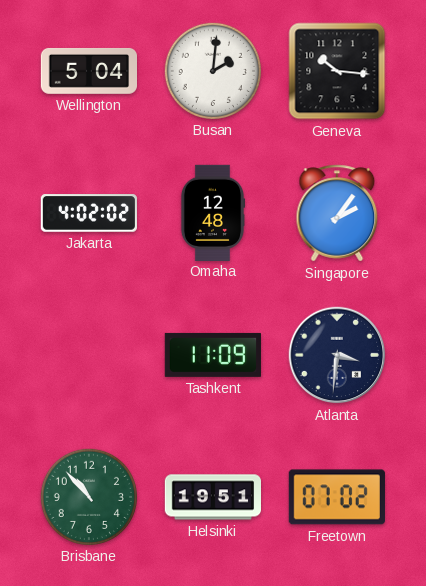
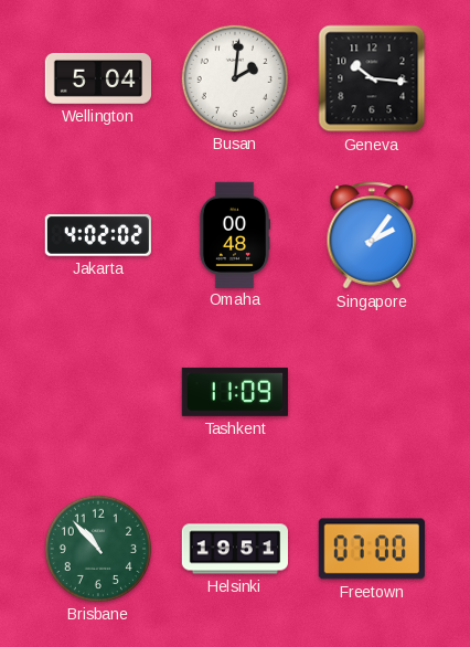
Omaha: 12:48 -> 00:48 (235, 234)
Atlanta: 3:31 -> none (337, 355)
Freetown: 07:02 -> 07:00 (372, 549)
